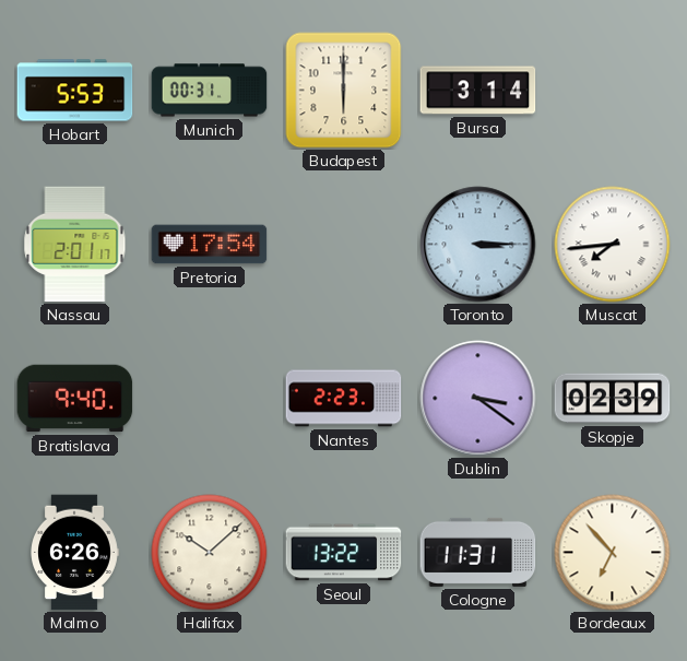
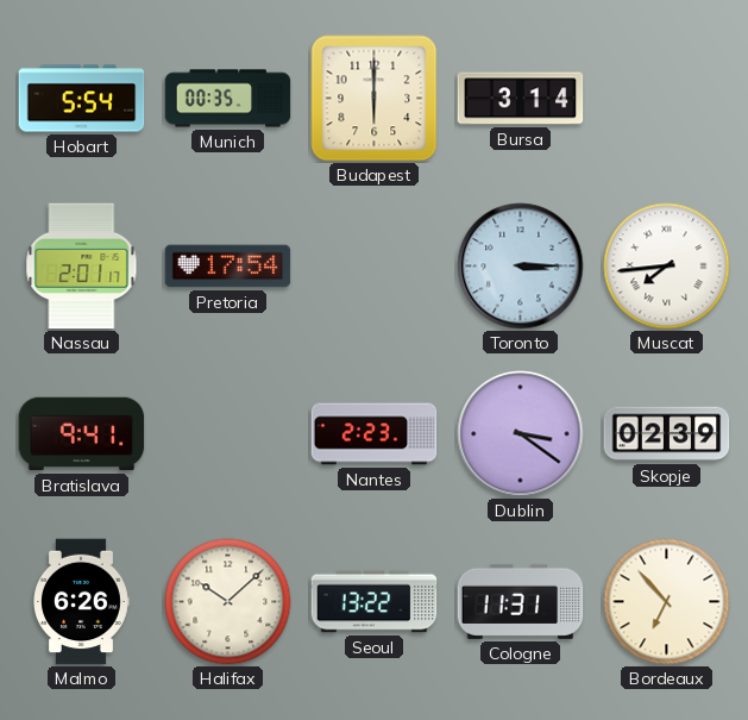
Hobart: 5:53 -> 5:54 (82, 99)
Munich: 00:31 -> 00:35 (228, 99)
Bratislava: 9:40 -> 9:41 (82, 434)
